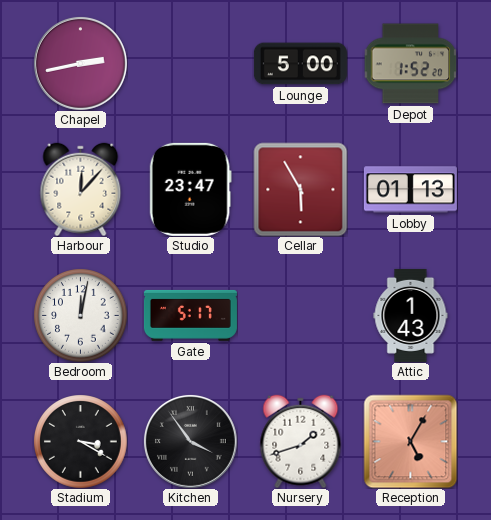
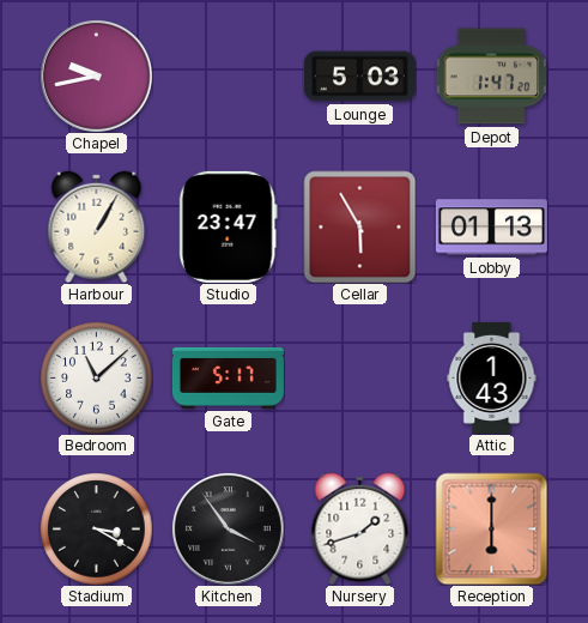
Chapel: 2:43 -> 9:43 (96, 75)
Lounge: 5:00 -> 5:03 (359, 77)
Depot: 1:52 -> 1:47 (491, 77)
Harbour: 12:07 -> 1:05 (97, 226)
Bedroom: 12:02 -> 11:08 (96, 377)
Reception: 5:05 -> 6:00 (491, 528)
